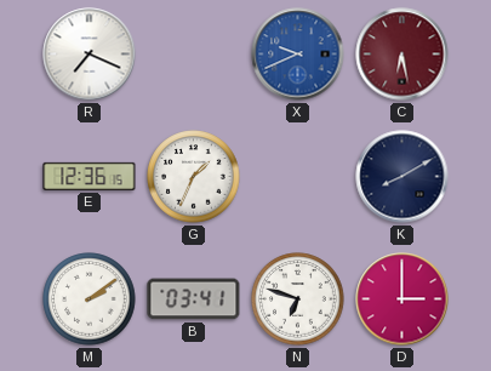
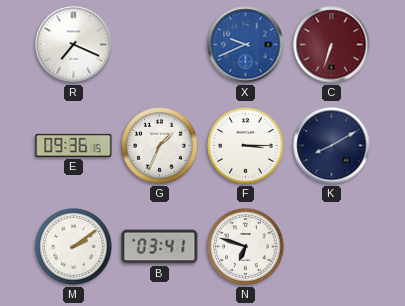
C: 6:28 -> 6:33 (332, 45)
E: 12:36 -> 09:36 (74, 145)
F: none -> 3:15 (246, 146)
D: 3:00 -> none (402, 299)
